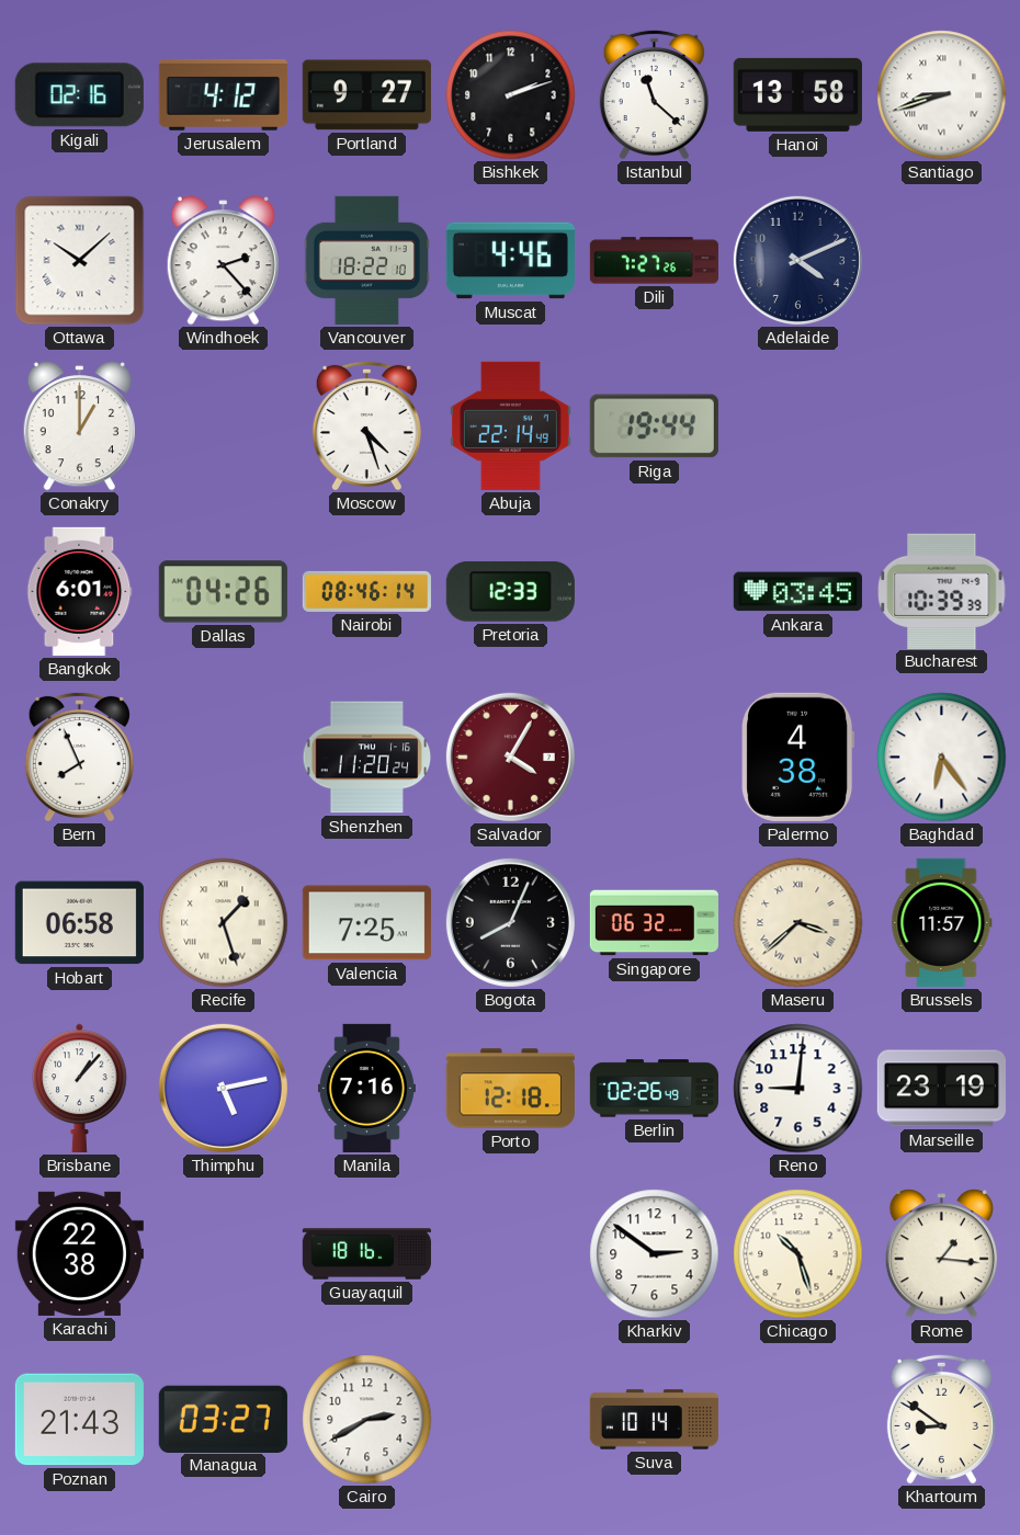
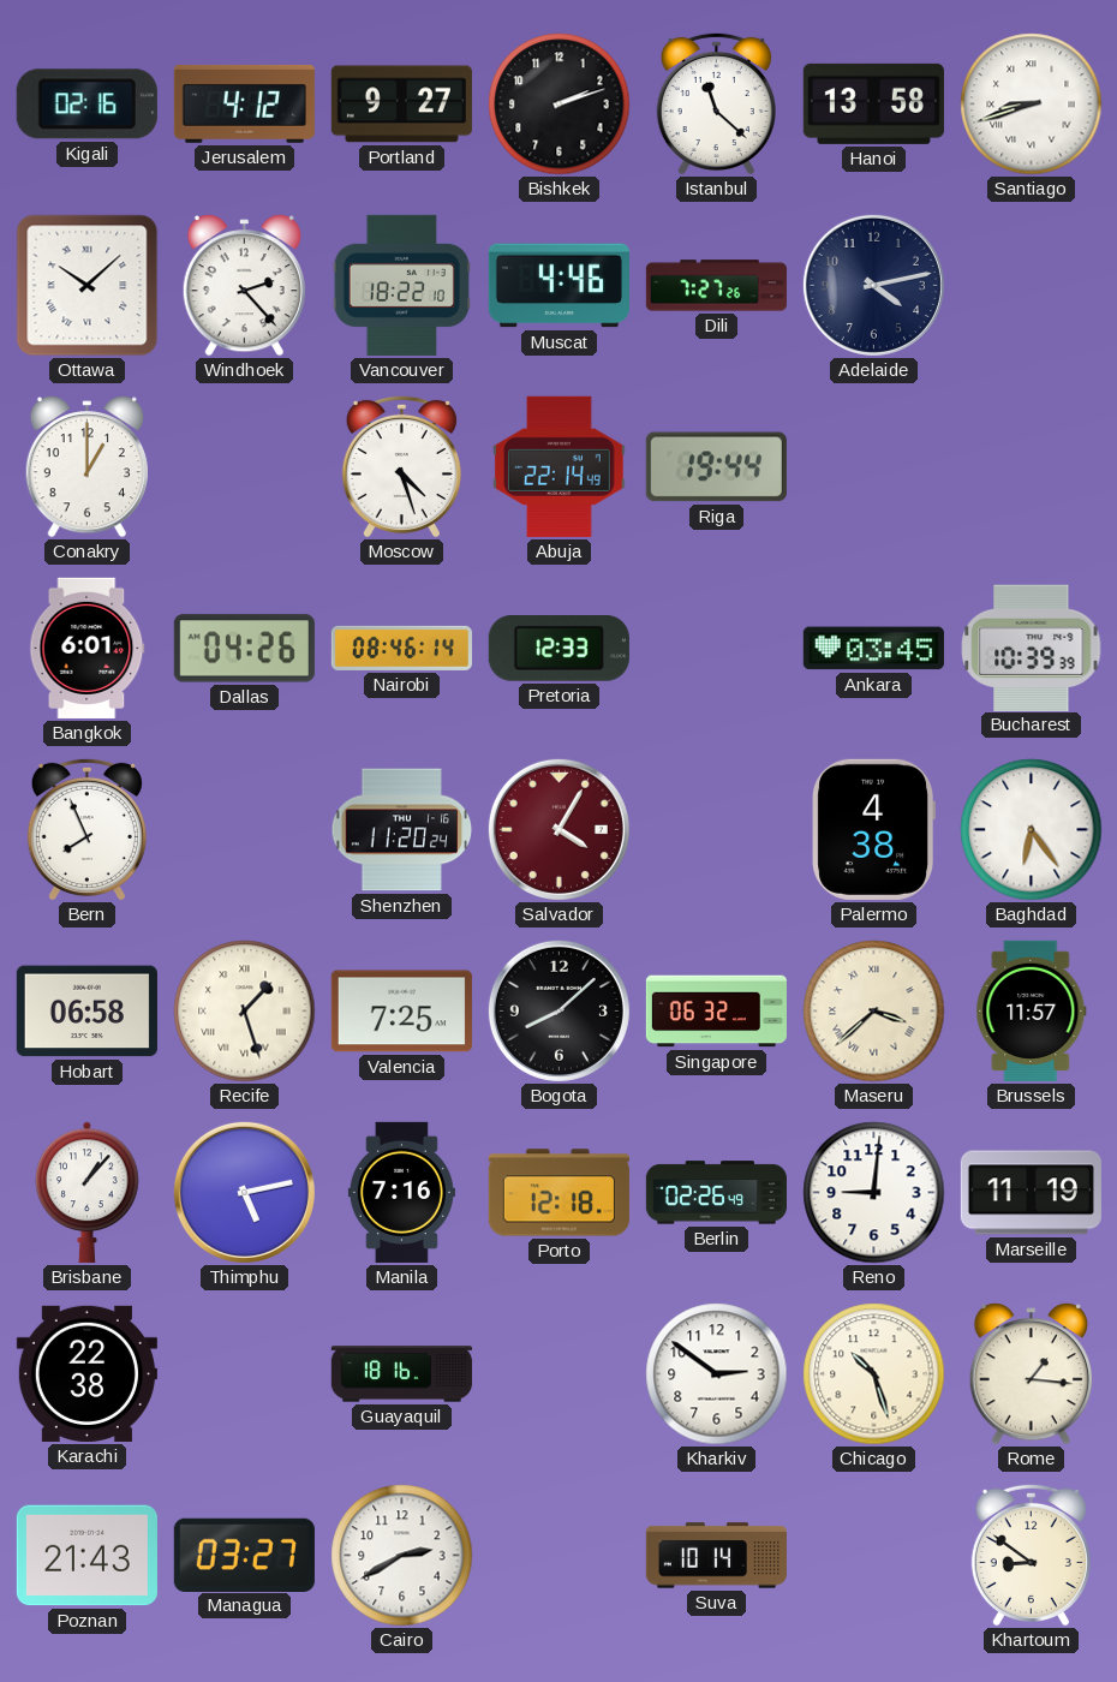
Adelaide: 4:11 -> 4:13 (873, 285)
Bogota: 8:04 -> 8:08 (558, 1010)
Marseille: 23:19 -> 11:19 (1031, 1193)
